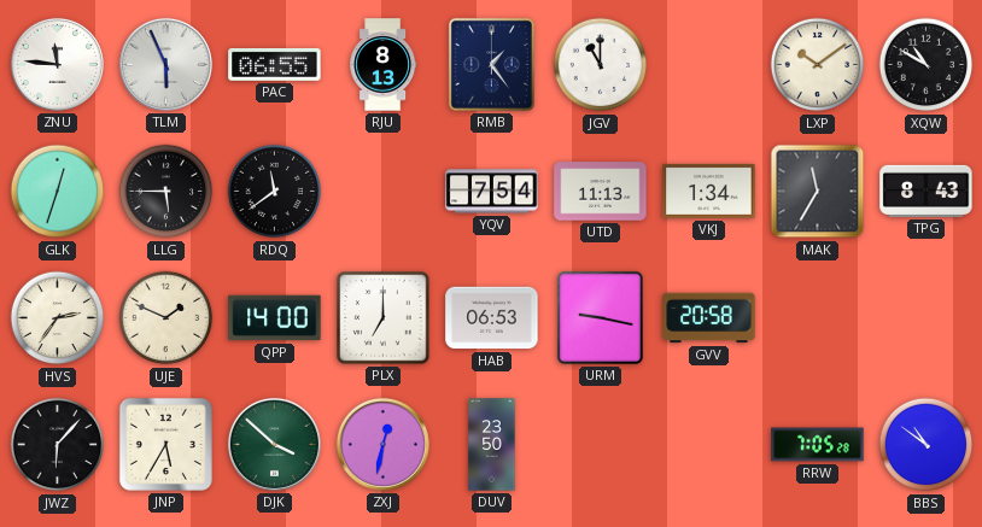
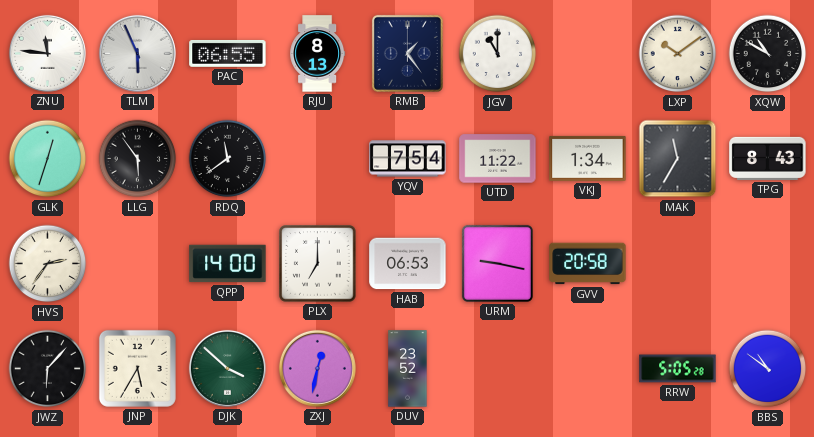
LLG: 5:45 -> 5:54 (138, 159)
UTD: 11:13 -> 11:22 (498, 159)
UJE: 1:49 -> none (166, 318)
DUV: 23:50 -> 23:52 (408, 369)
RRW: 7:05 -> 5:05 (678, 369)
